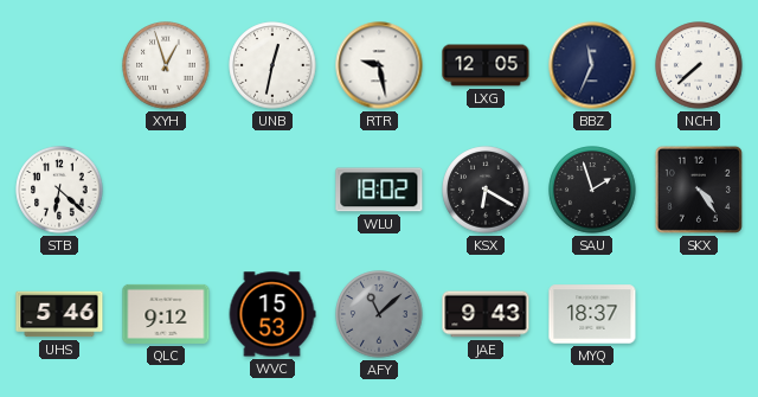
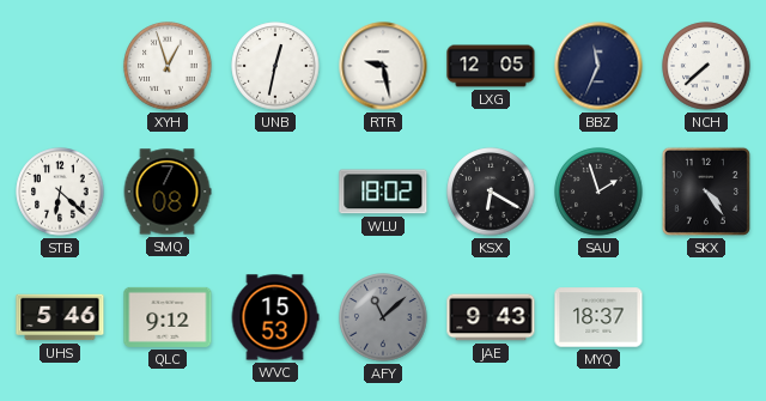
SMQ: none -> 7:08 (168, 192)
